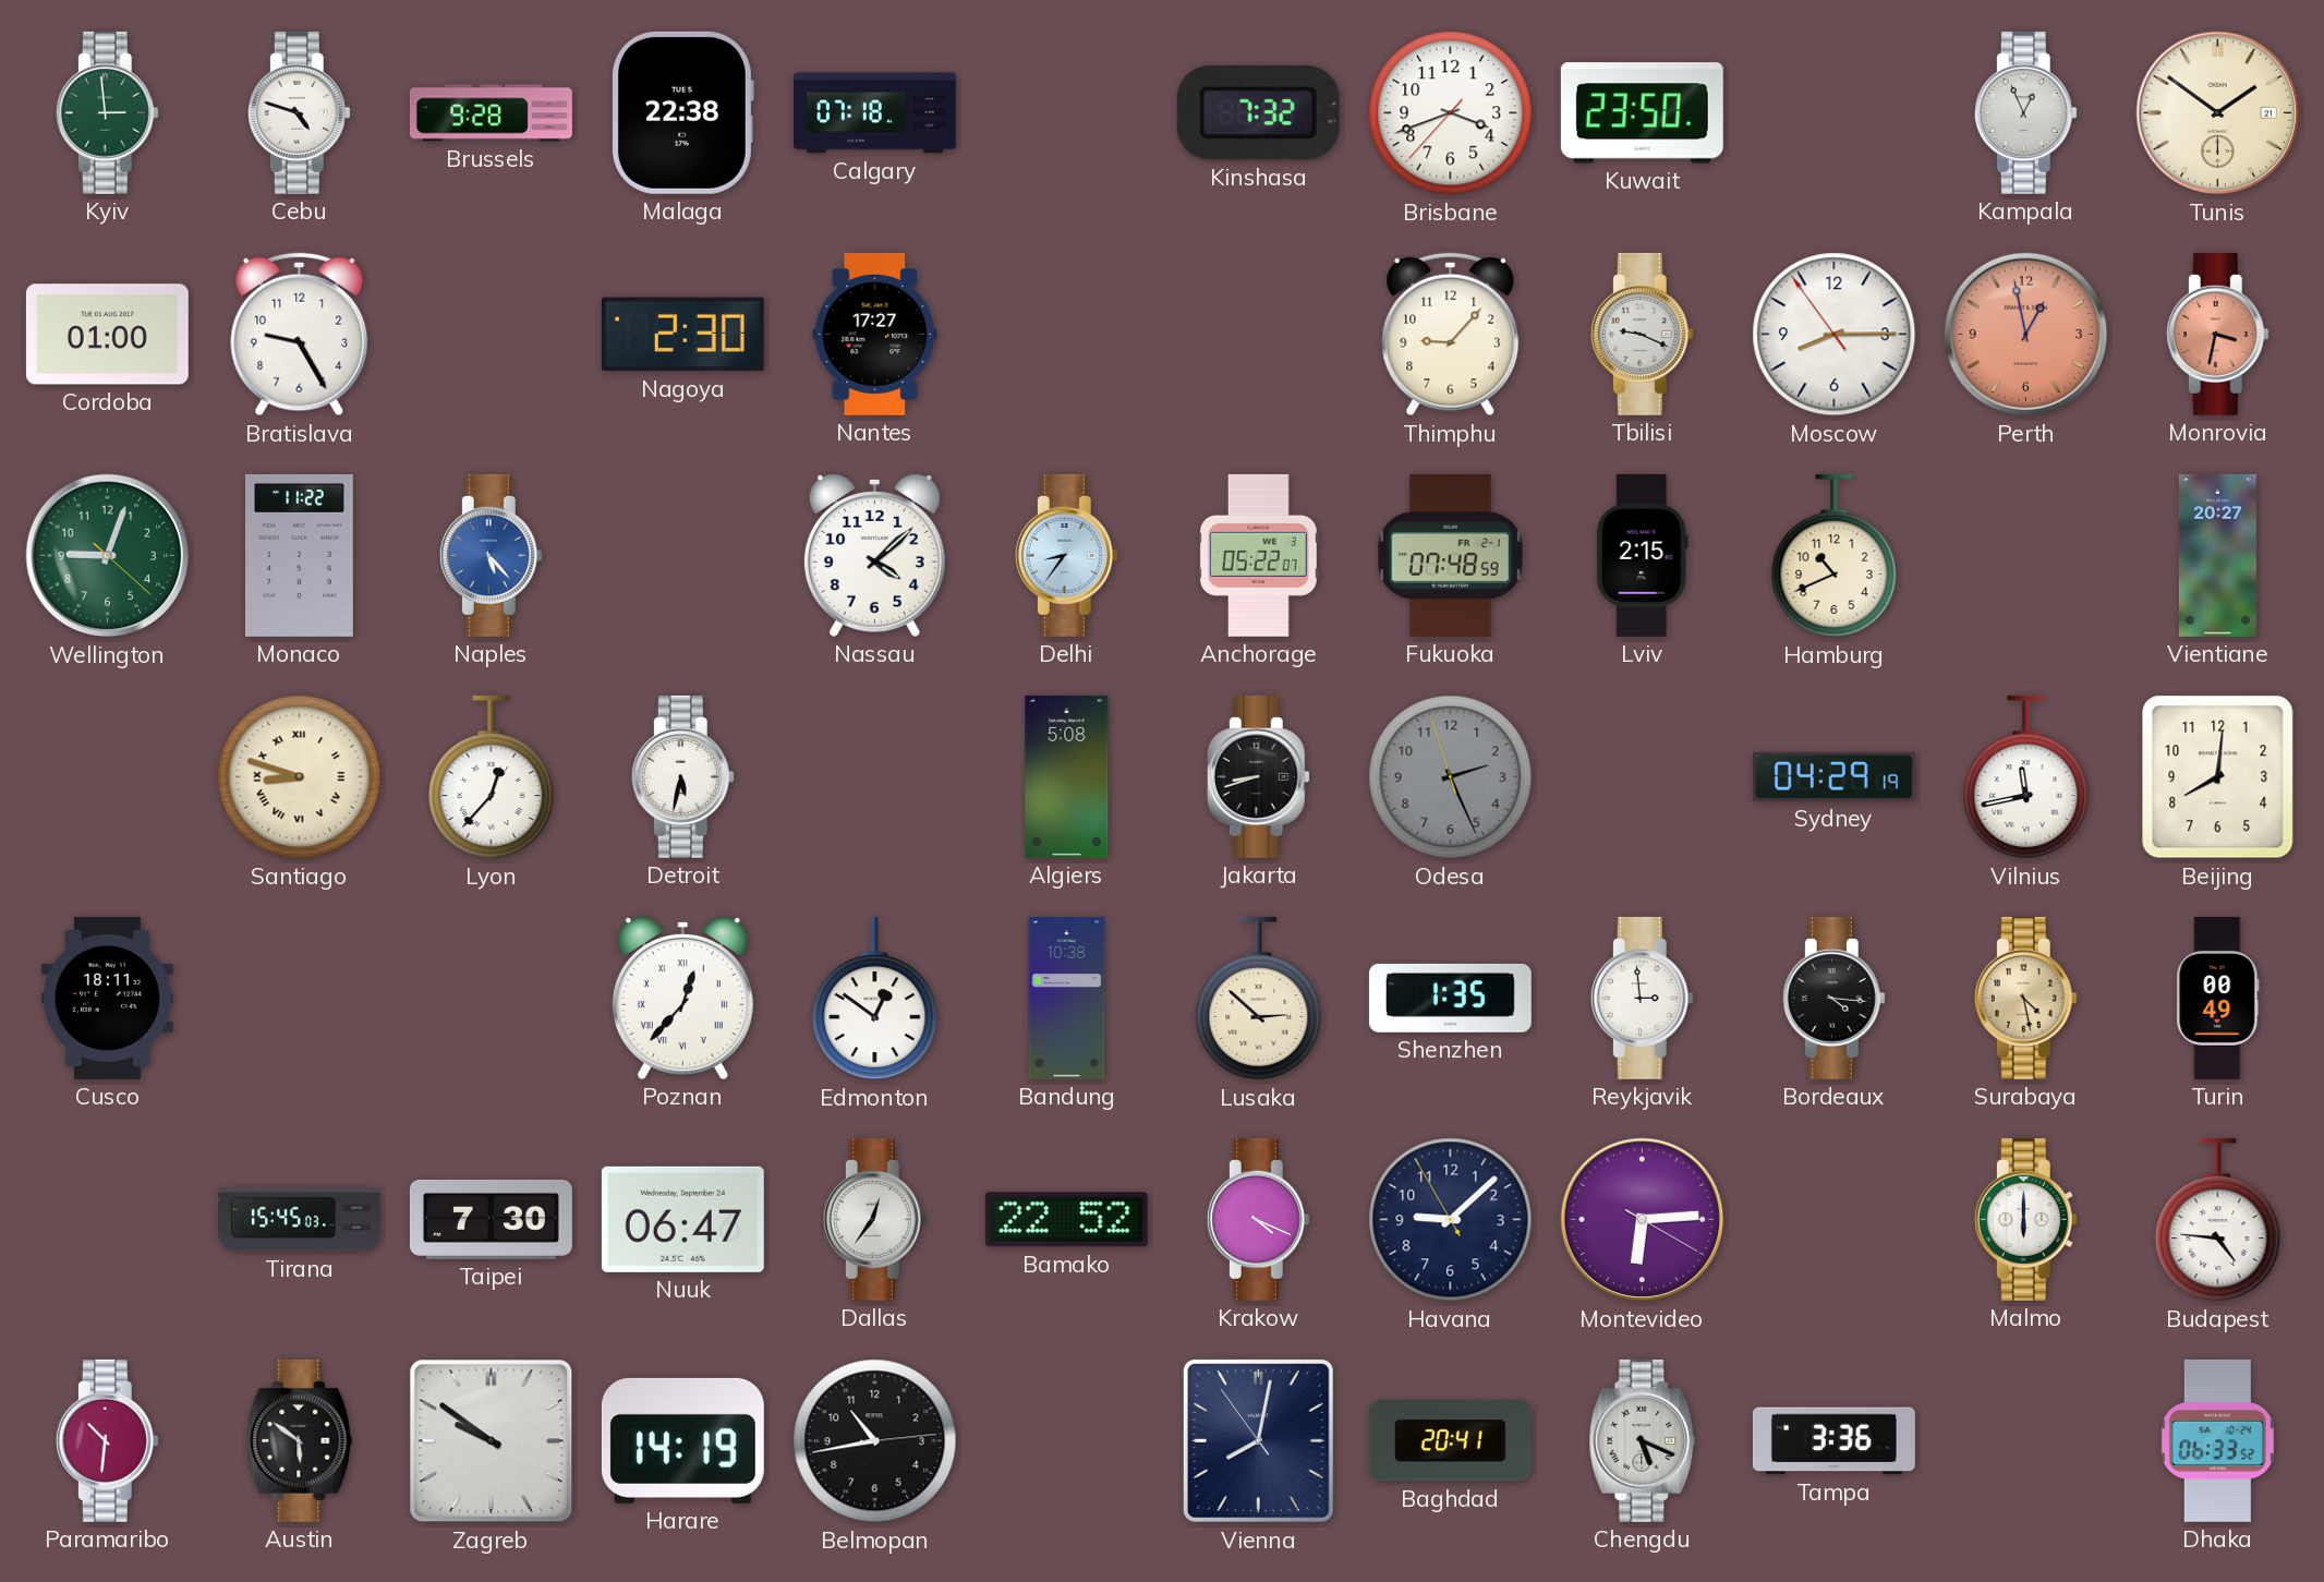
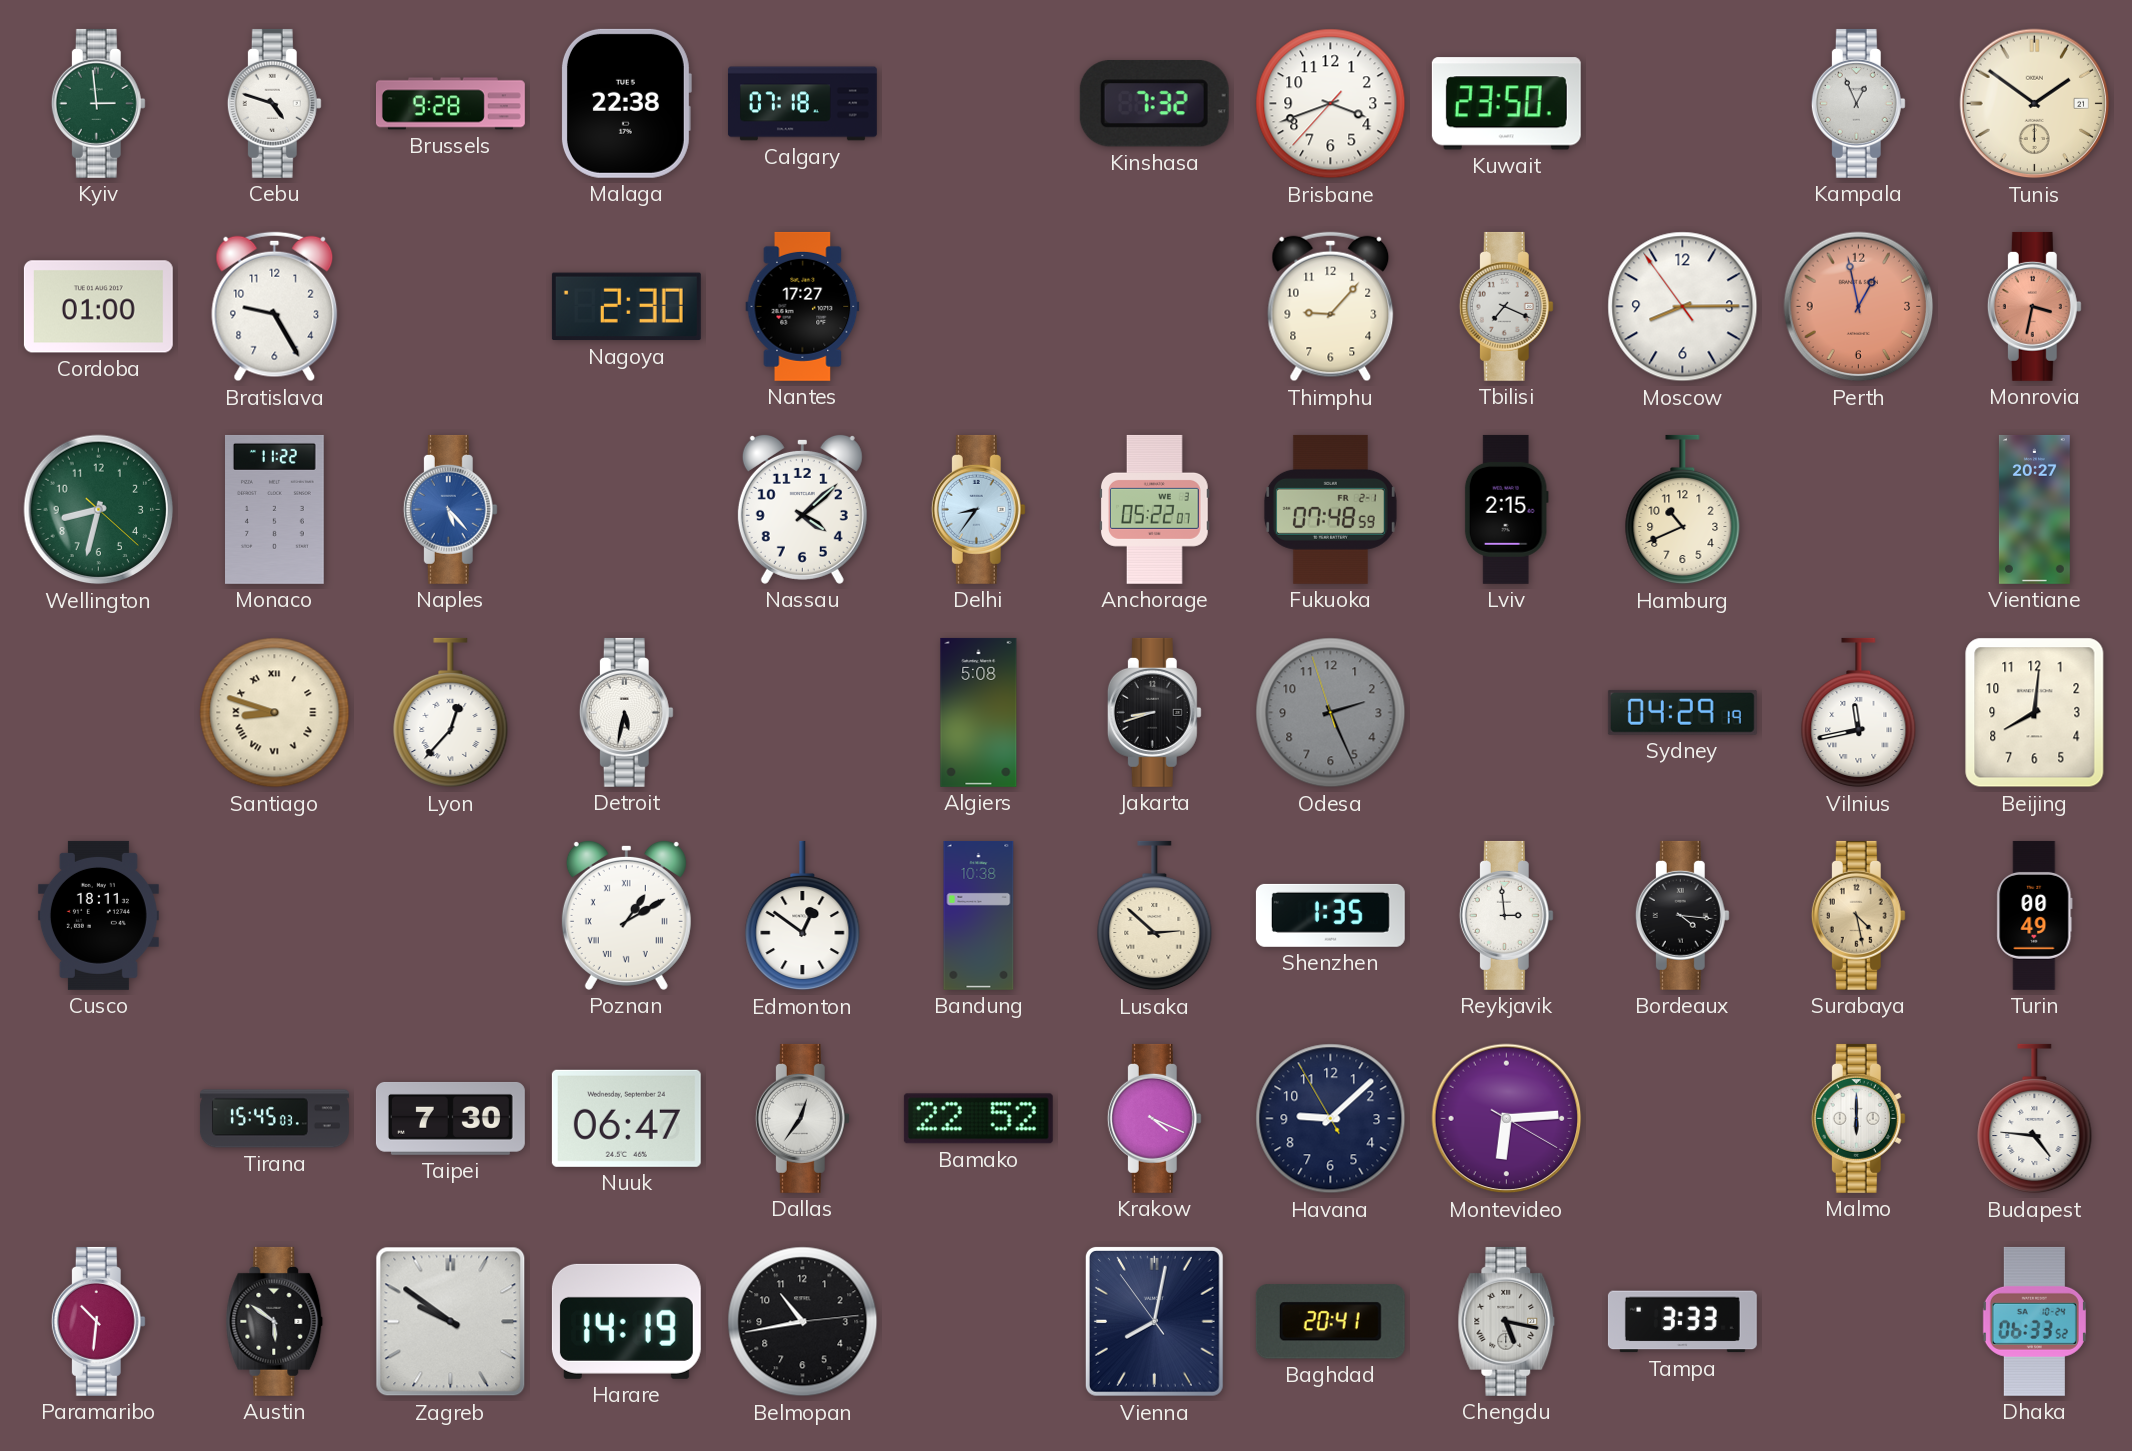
Tbilisi: 9:19 -> 7:19 (1506, 306)
Wellington: 9:03 -> 8:32 (99, 510)
Poznan: 12:37 -> 1:10 (626, 915)
Chengdu: 5:19 -> 5:17 (1507, 1321)
Tampa: 3:36 -> 3:33 (1682, 1322)
